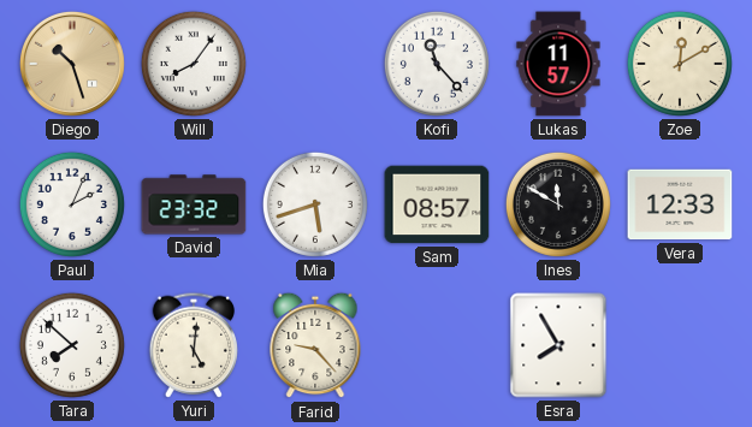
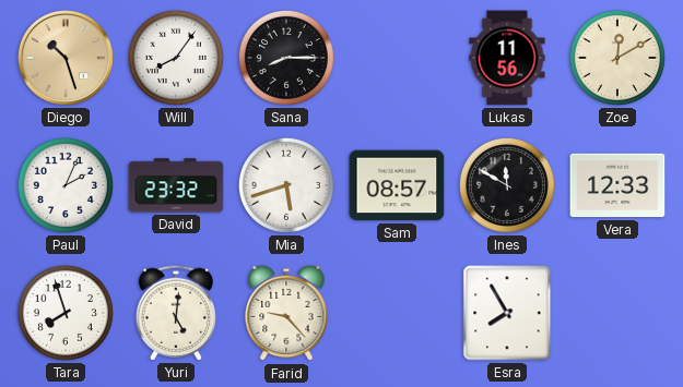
Sana: none -> 8:15 (286, 58)
Kofi: 11:23 -> none (437, 64)
Lukas: 11:57 -> 11:56 (507, 58)
Tara: 7:52 -> 7:57 (66, 313)
